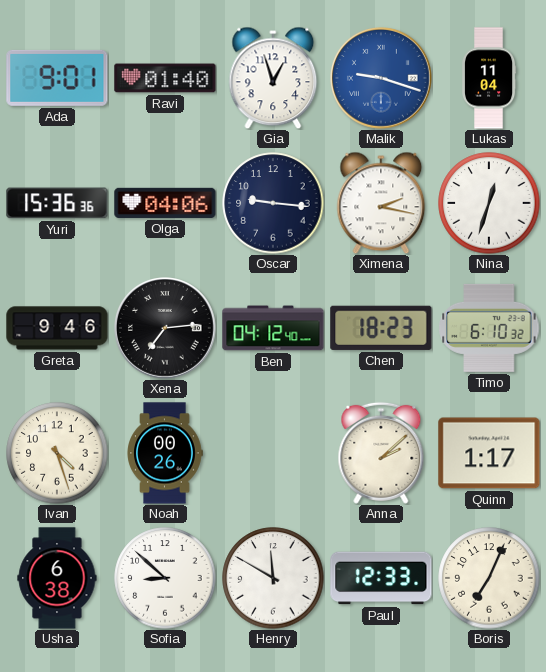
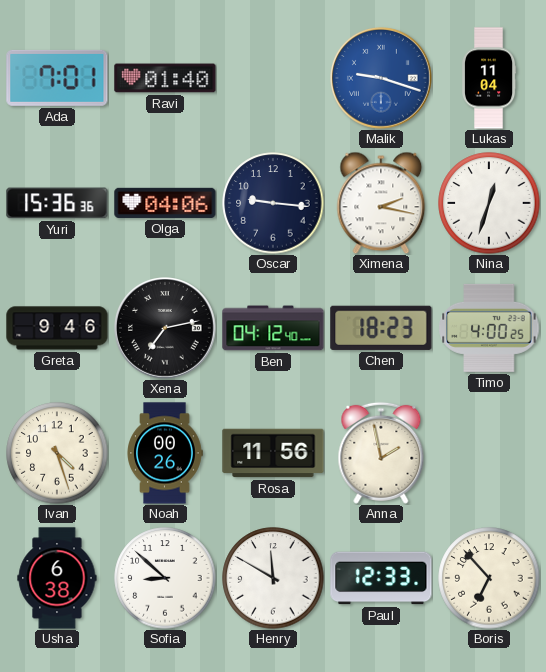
Ada: 9:01 -> 7:01 (57, 78)
Gia: 12:57 -> none (273, 78)
Xena: 7:14 -> 7:13 (166, 329)
Timo: 6:10 -> 4:00 (489, 328)
Rosa: none -> 11:56 (273, 453)
Anna: 2:08 -> 1:58 (381, 453)
Quinn: 1:17 -> none (489, 453)
Boris: 7:04 -> 6:53 (489, 578)
